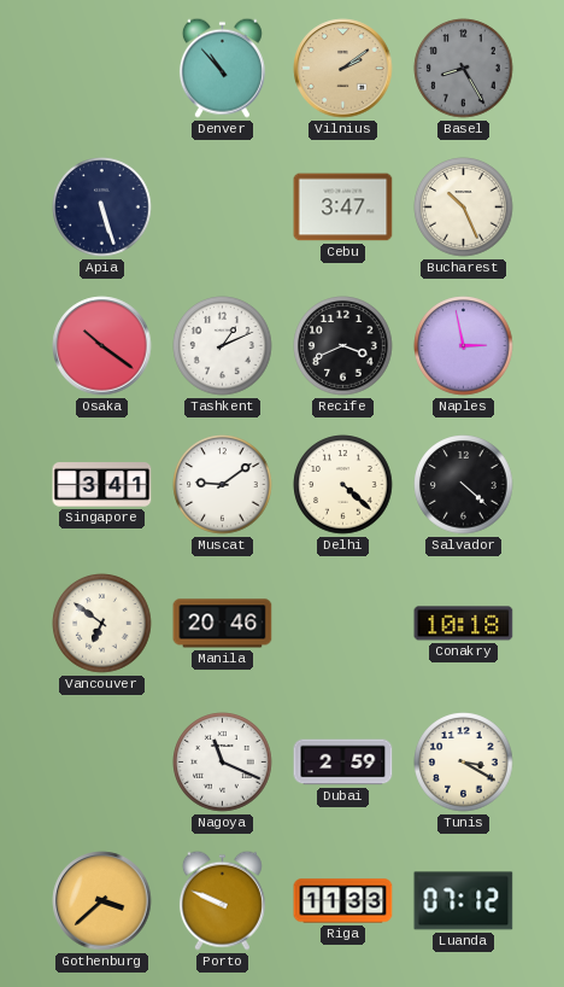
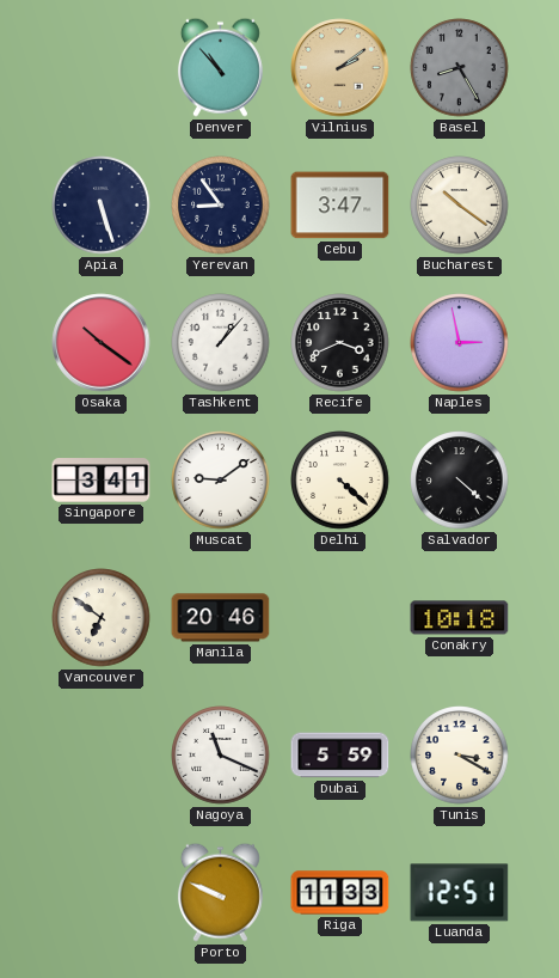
Yerevan: none -> 8:54 (221, 206)
Bucharest: 10:26 -> 10:21 (460, 206)
Tashkent: 1:11 -> 1:07 (221, 343)
Dubai: 2:59 -> 5:59 (340, 756)
Gothenburg: 3:38 -> none (102, 901)
Luanda: 07:12 -> 12:51 (460, 893)
